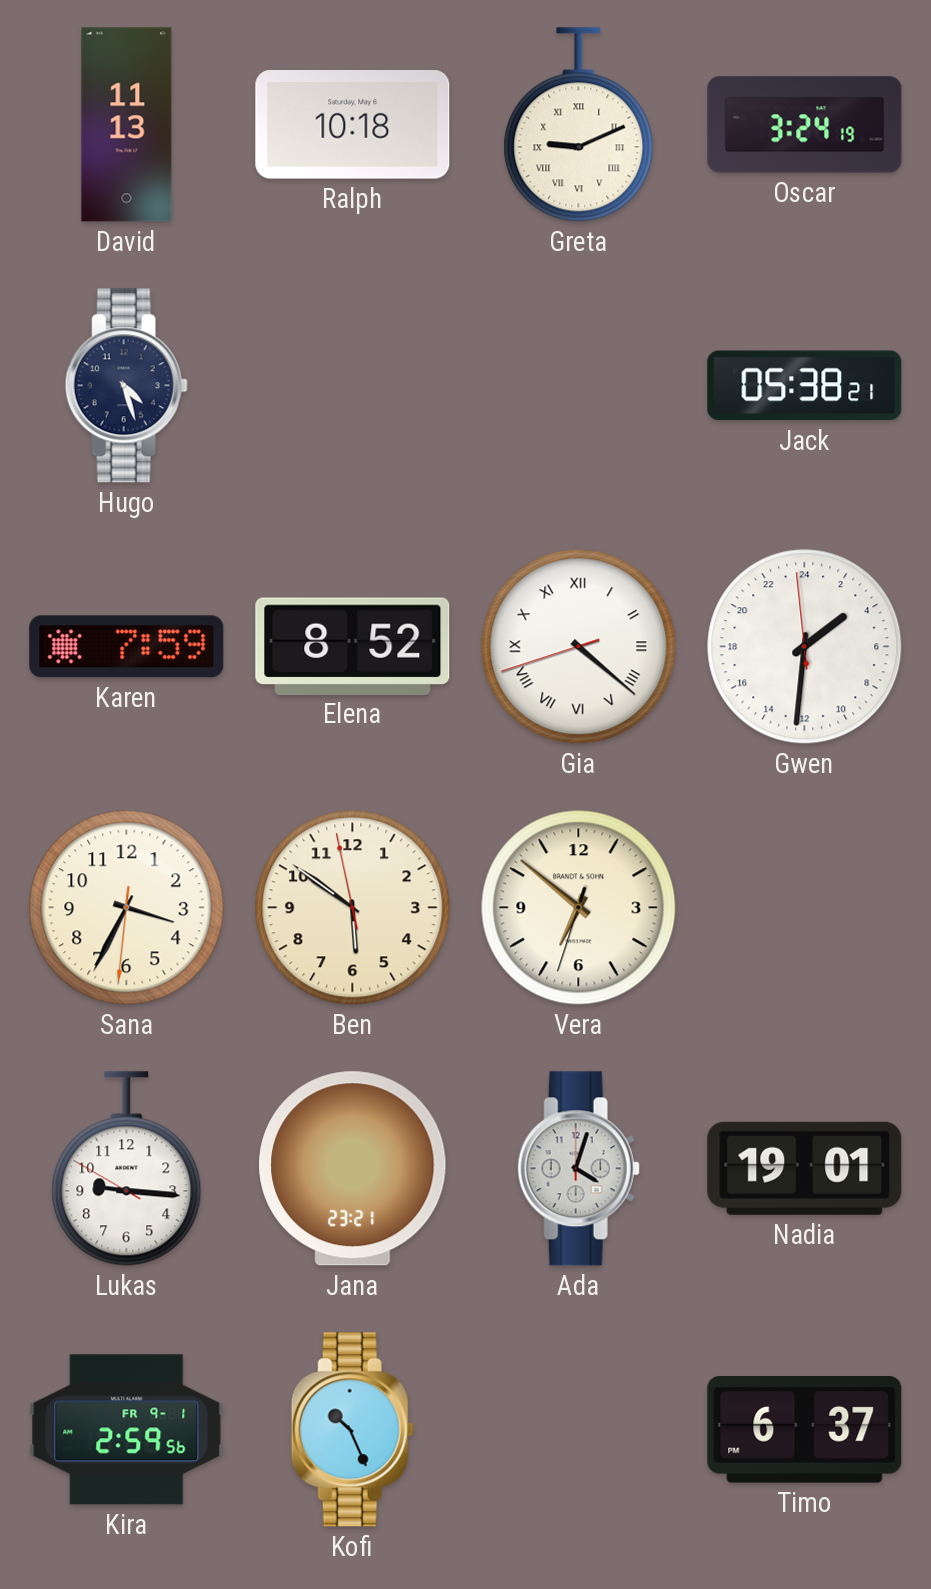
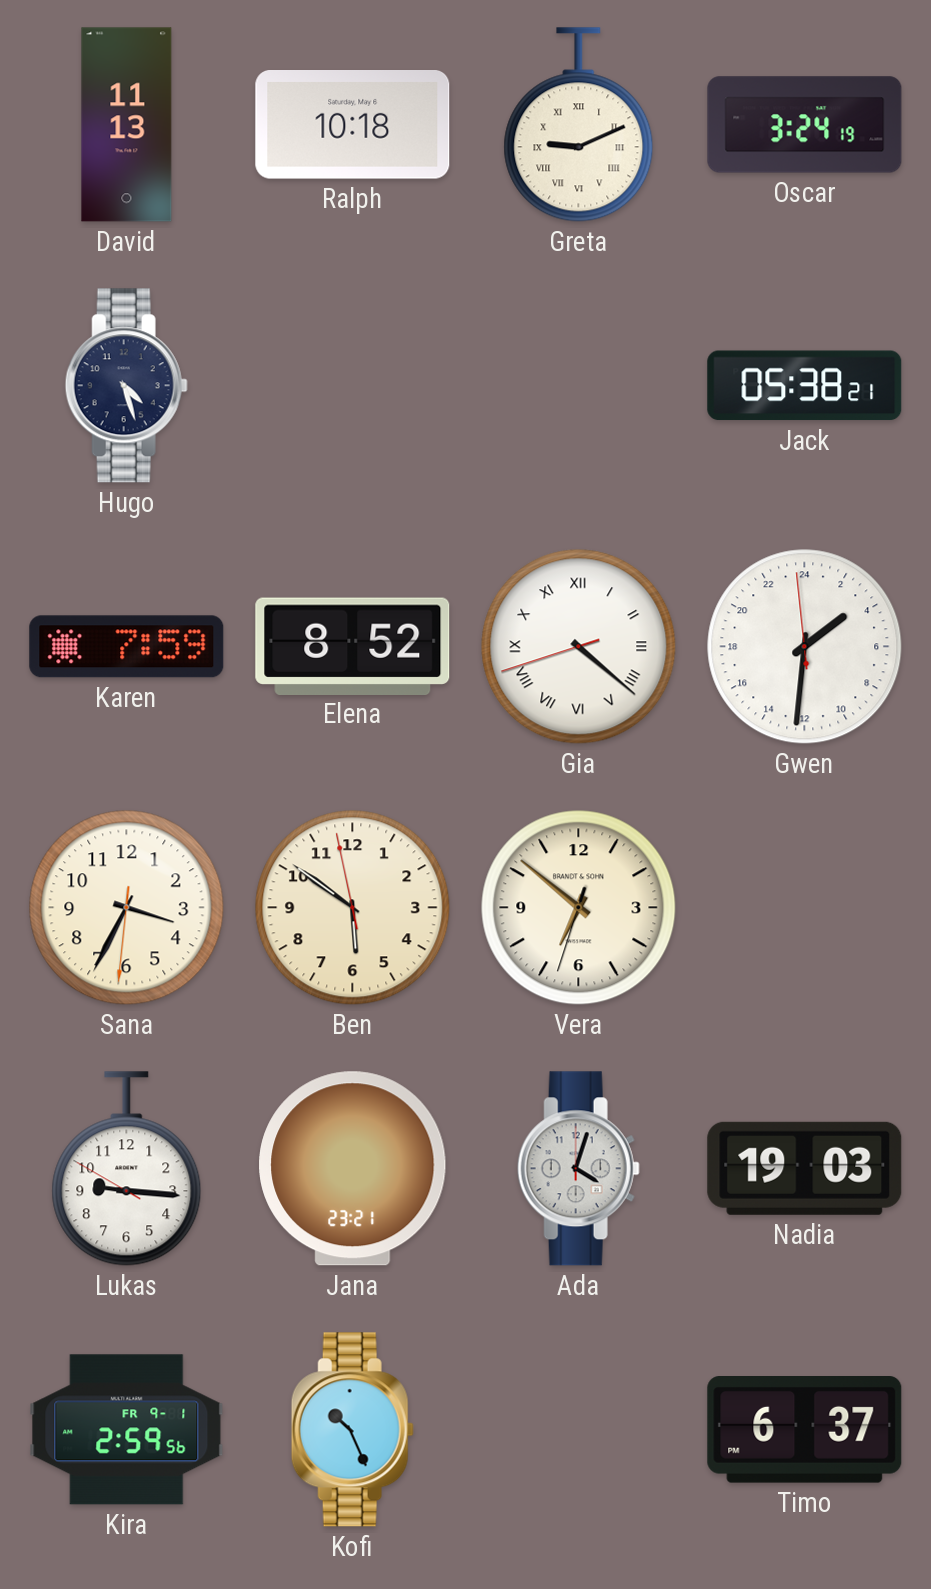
Nadia: 19:01 -> 19:03 (805, 1168)
